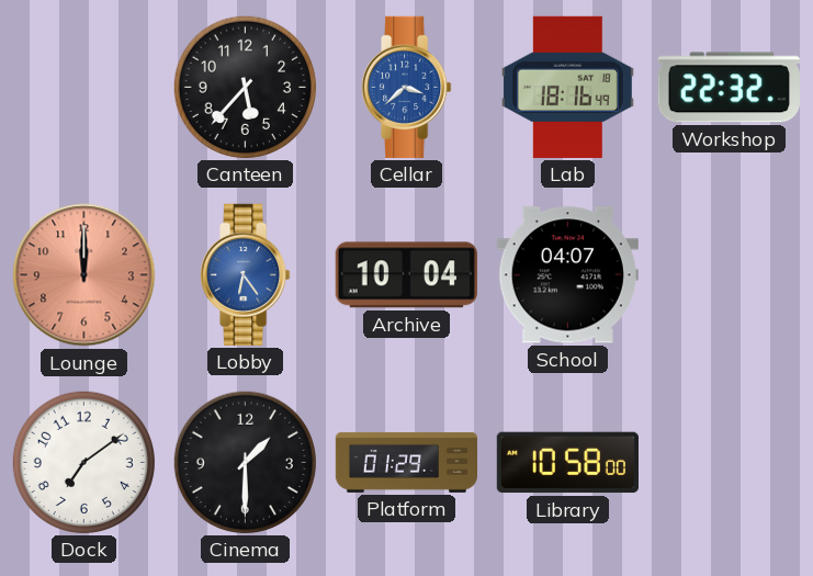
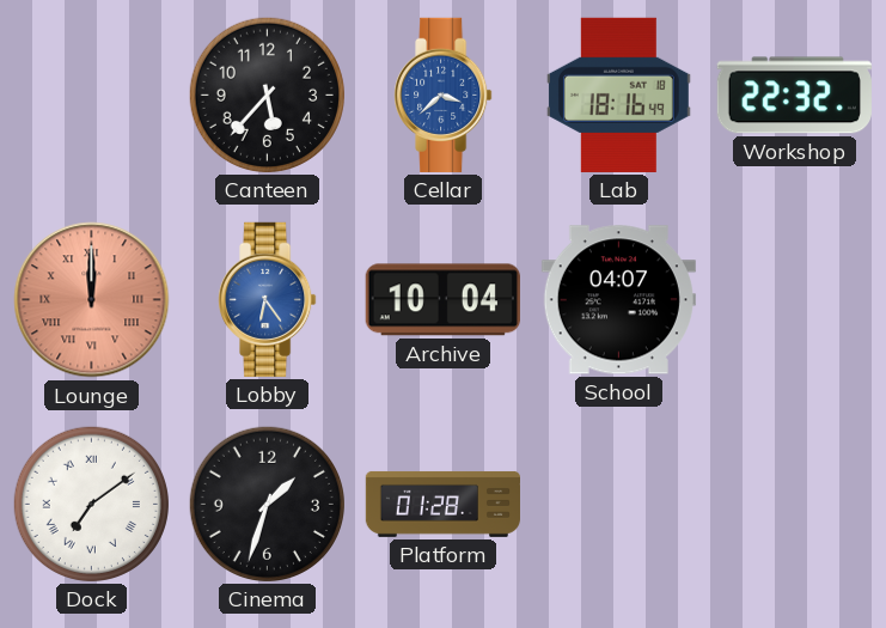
Lounge numerals: Arabic -> Roman (92, 300)
Dock numerals: Arabic -> Roman (91, 504)
Cinema: 1:30 -> 1:33 (267, 504)
Platform: 01:29 -> 01:28 (442, 504)
Library: 10:58 -> none (567, 463)
